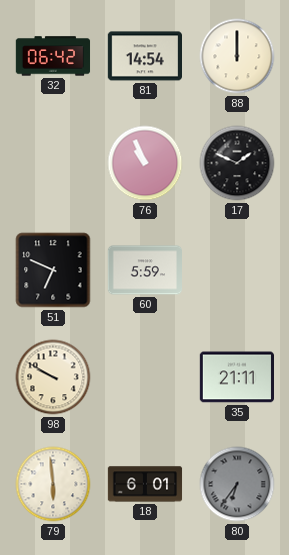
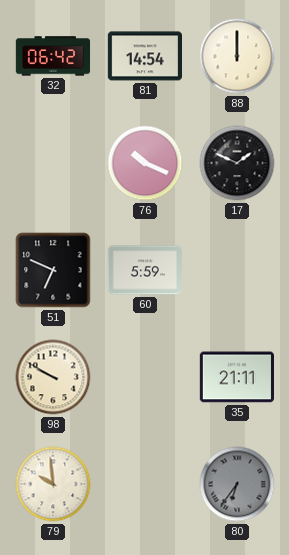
76: 10:56 -> 10:19 (145, 163)
79: 5:59 -> 9:59 (53, 484)
18: 6:01 -> none (145, 484)
